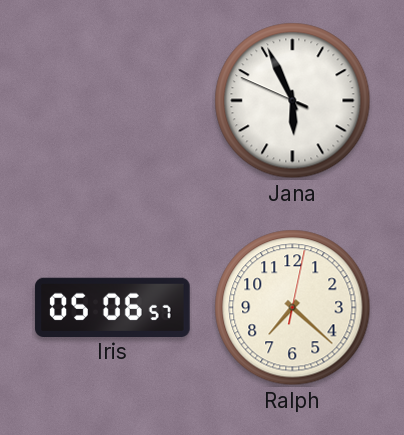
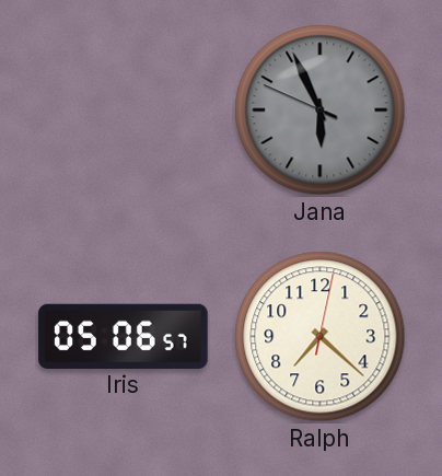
Jana dial: white -> grey (321, 111)
